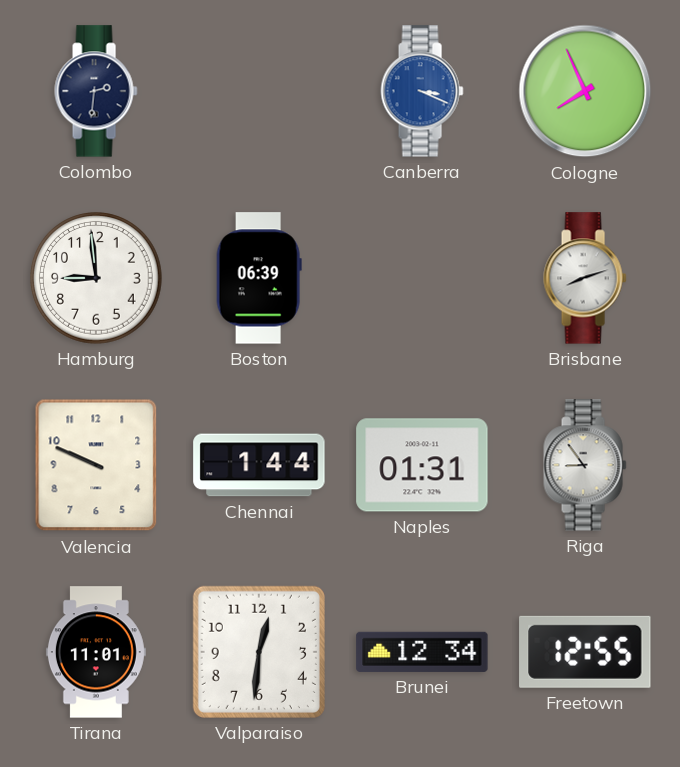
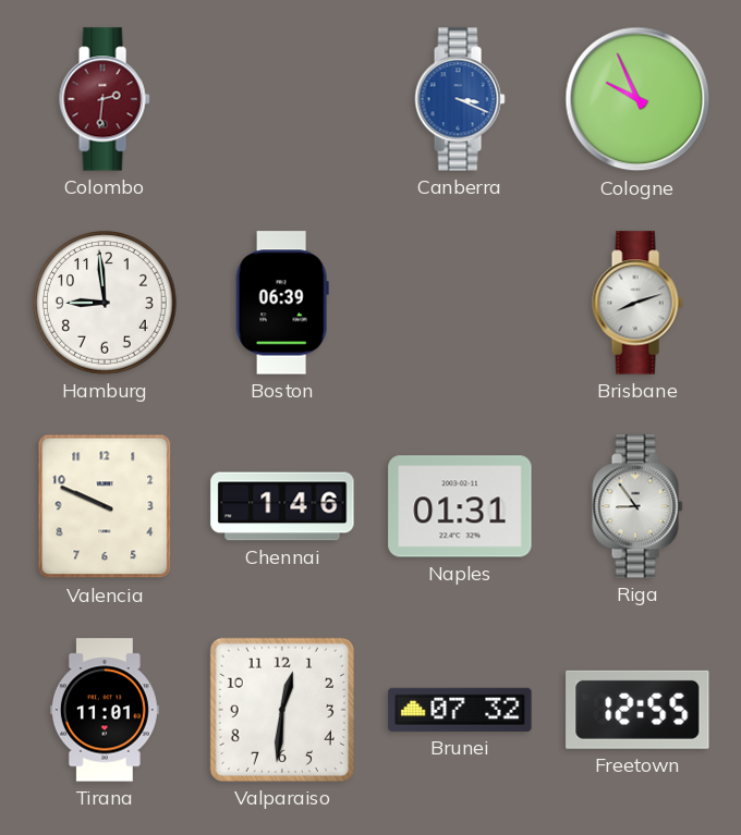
Colombo dial: navy -> burgundy (105, 99)
Cologne: 7:56 -> 9:56 (637, 99)
Chennai: 1:44 -> 1:46 (282, 506)
Brunei: 12:34 -> 07:32 (460, 710)
